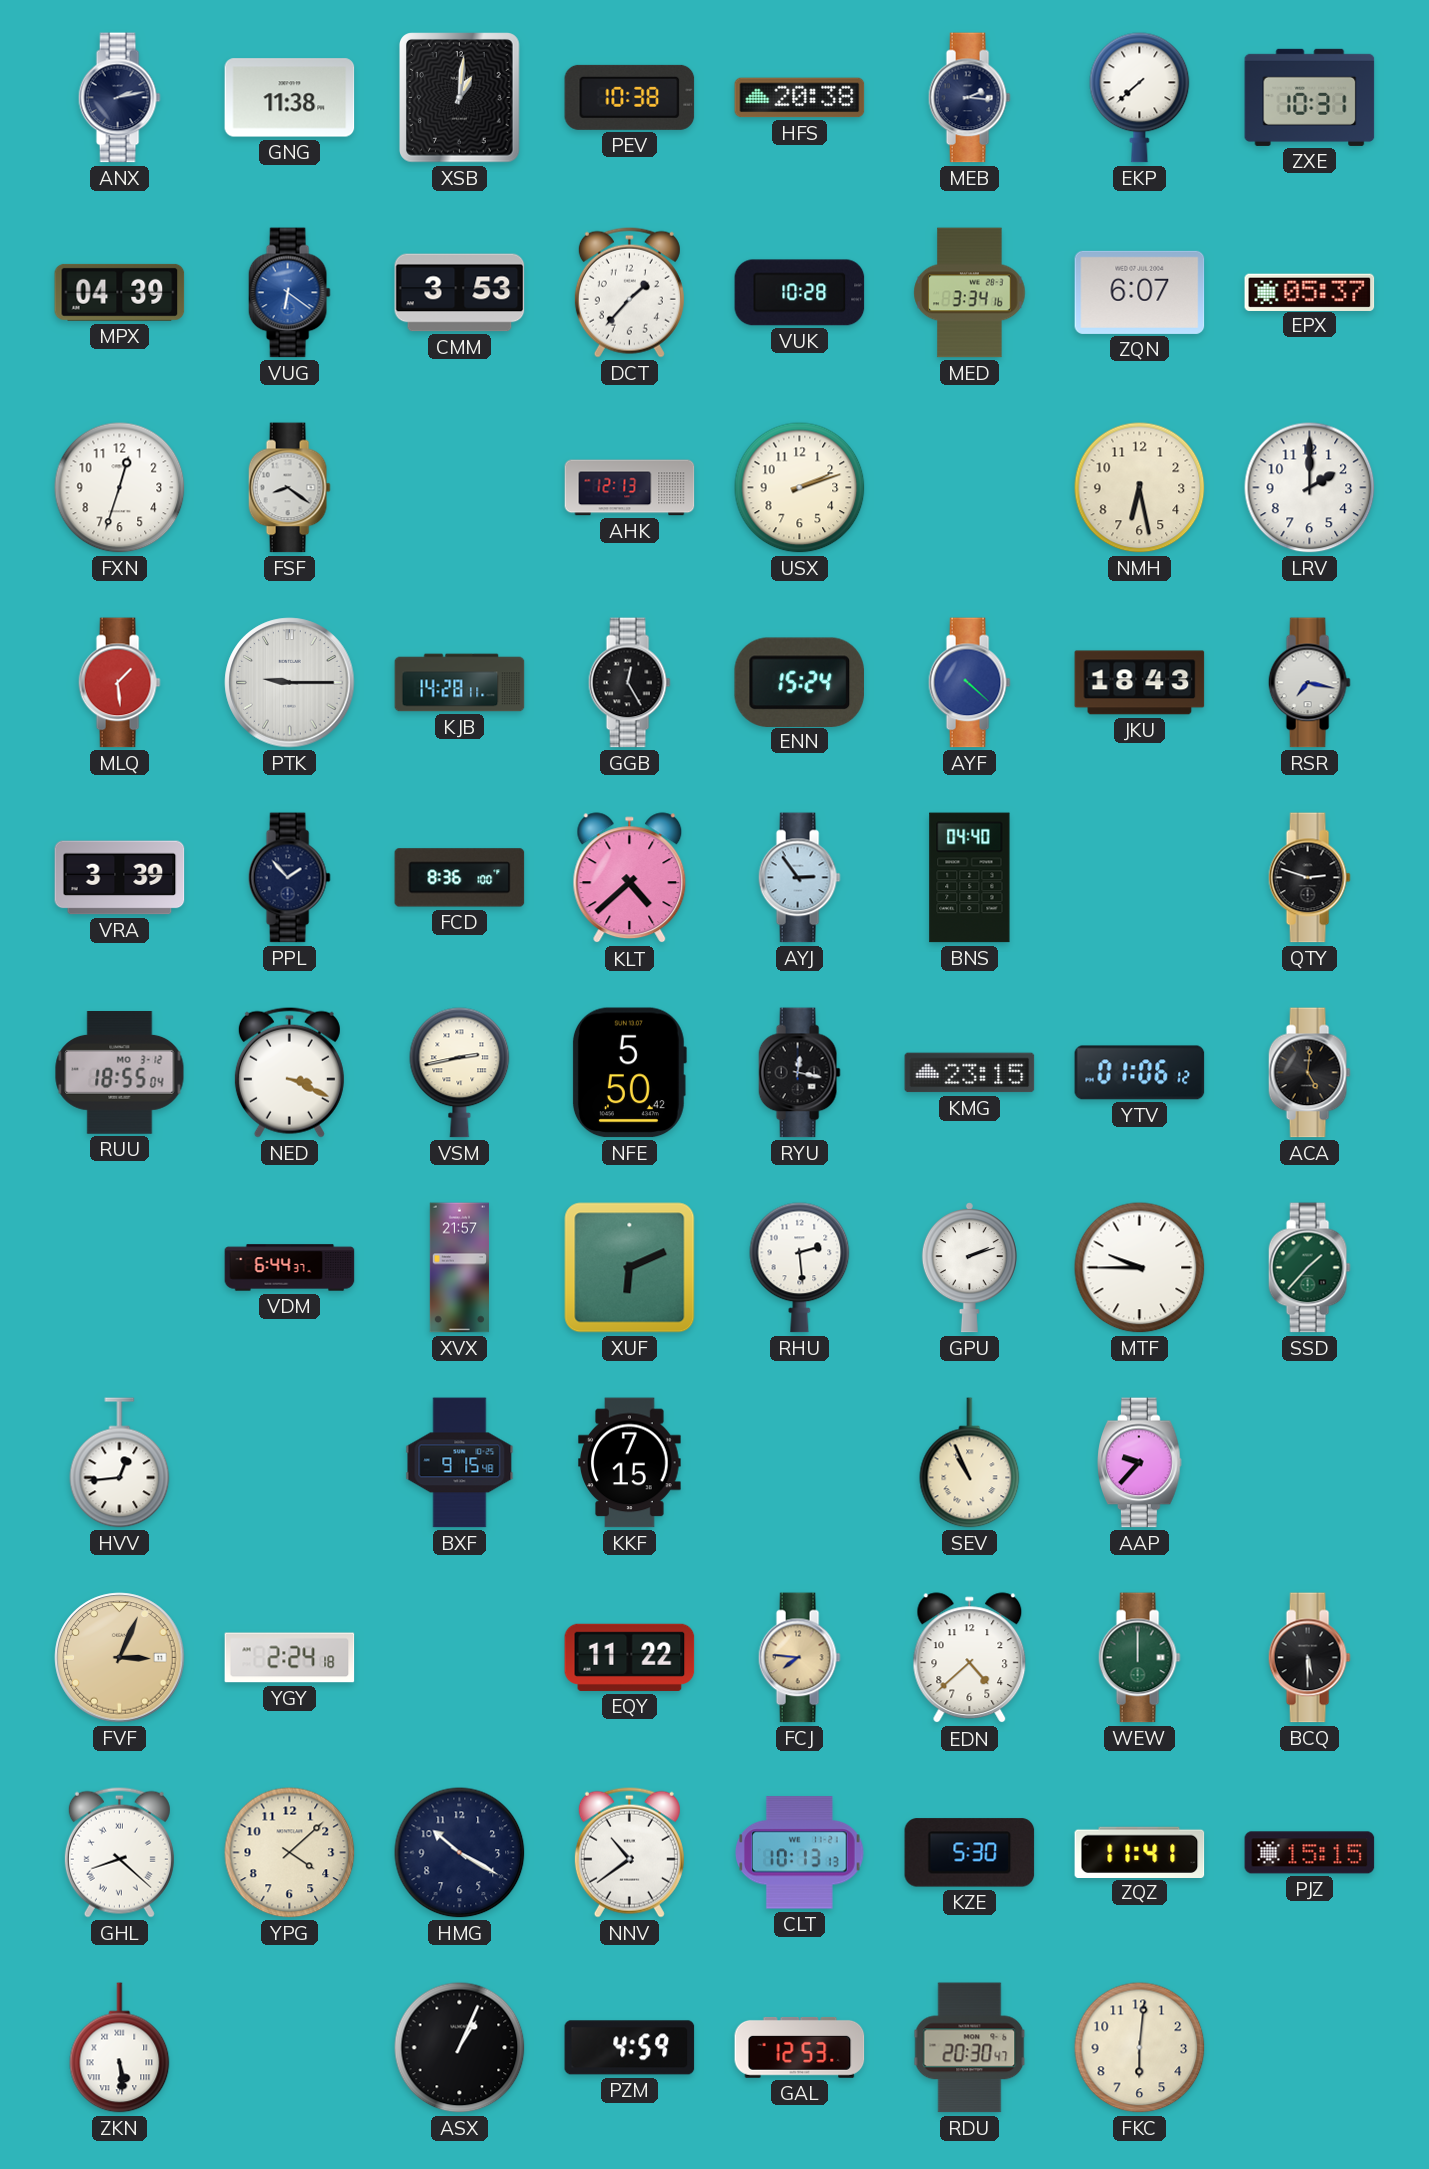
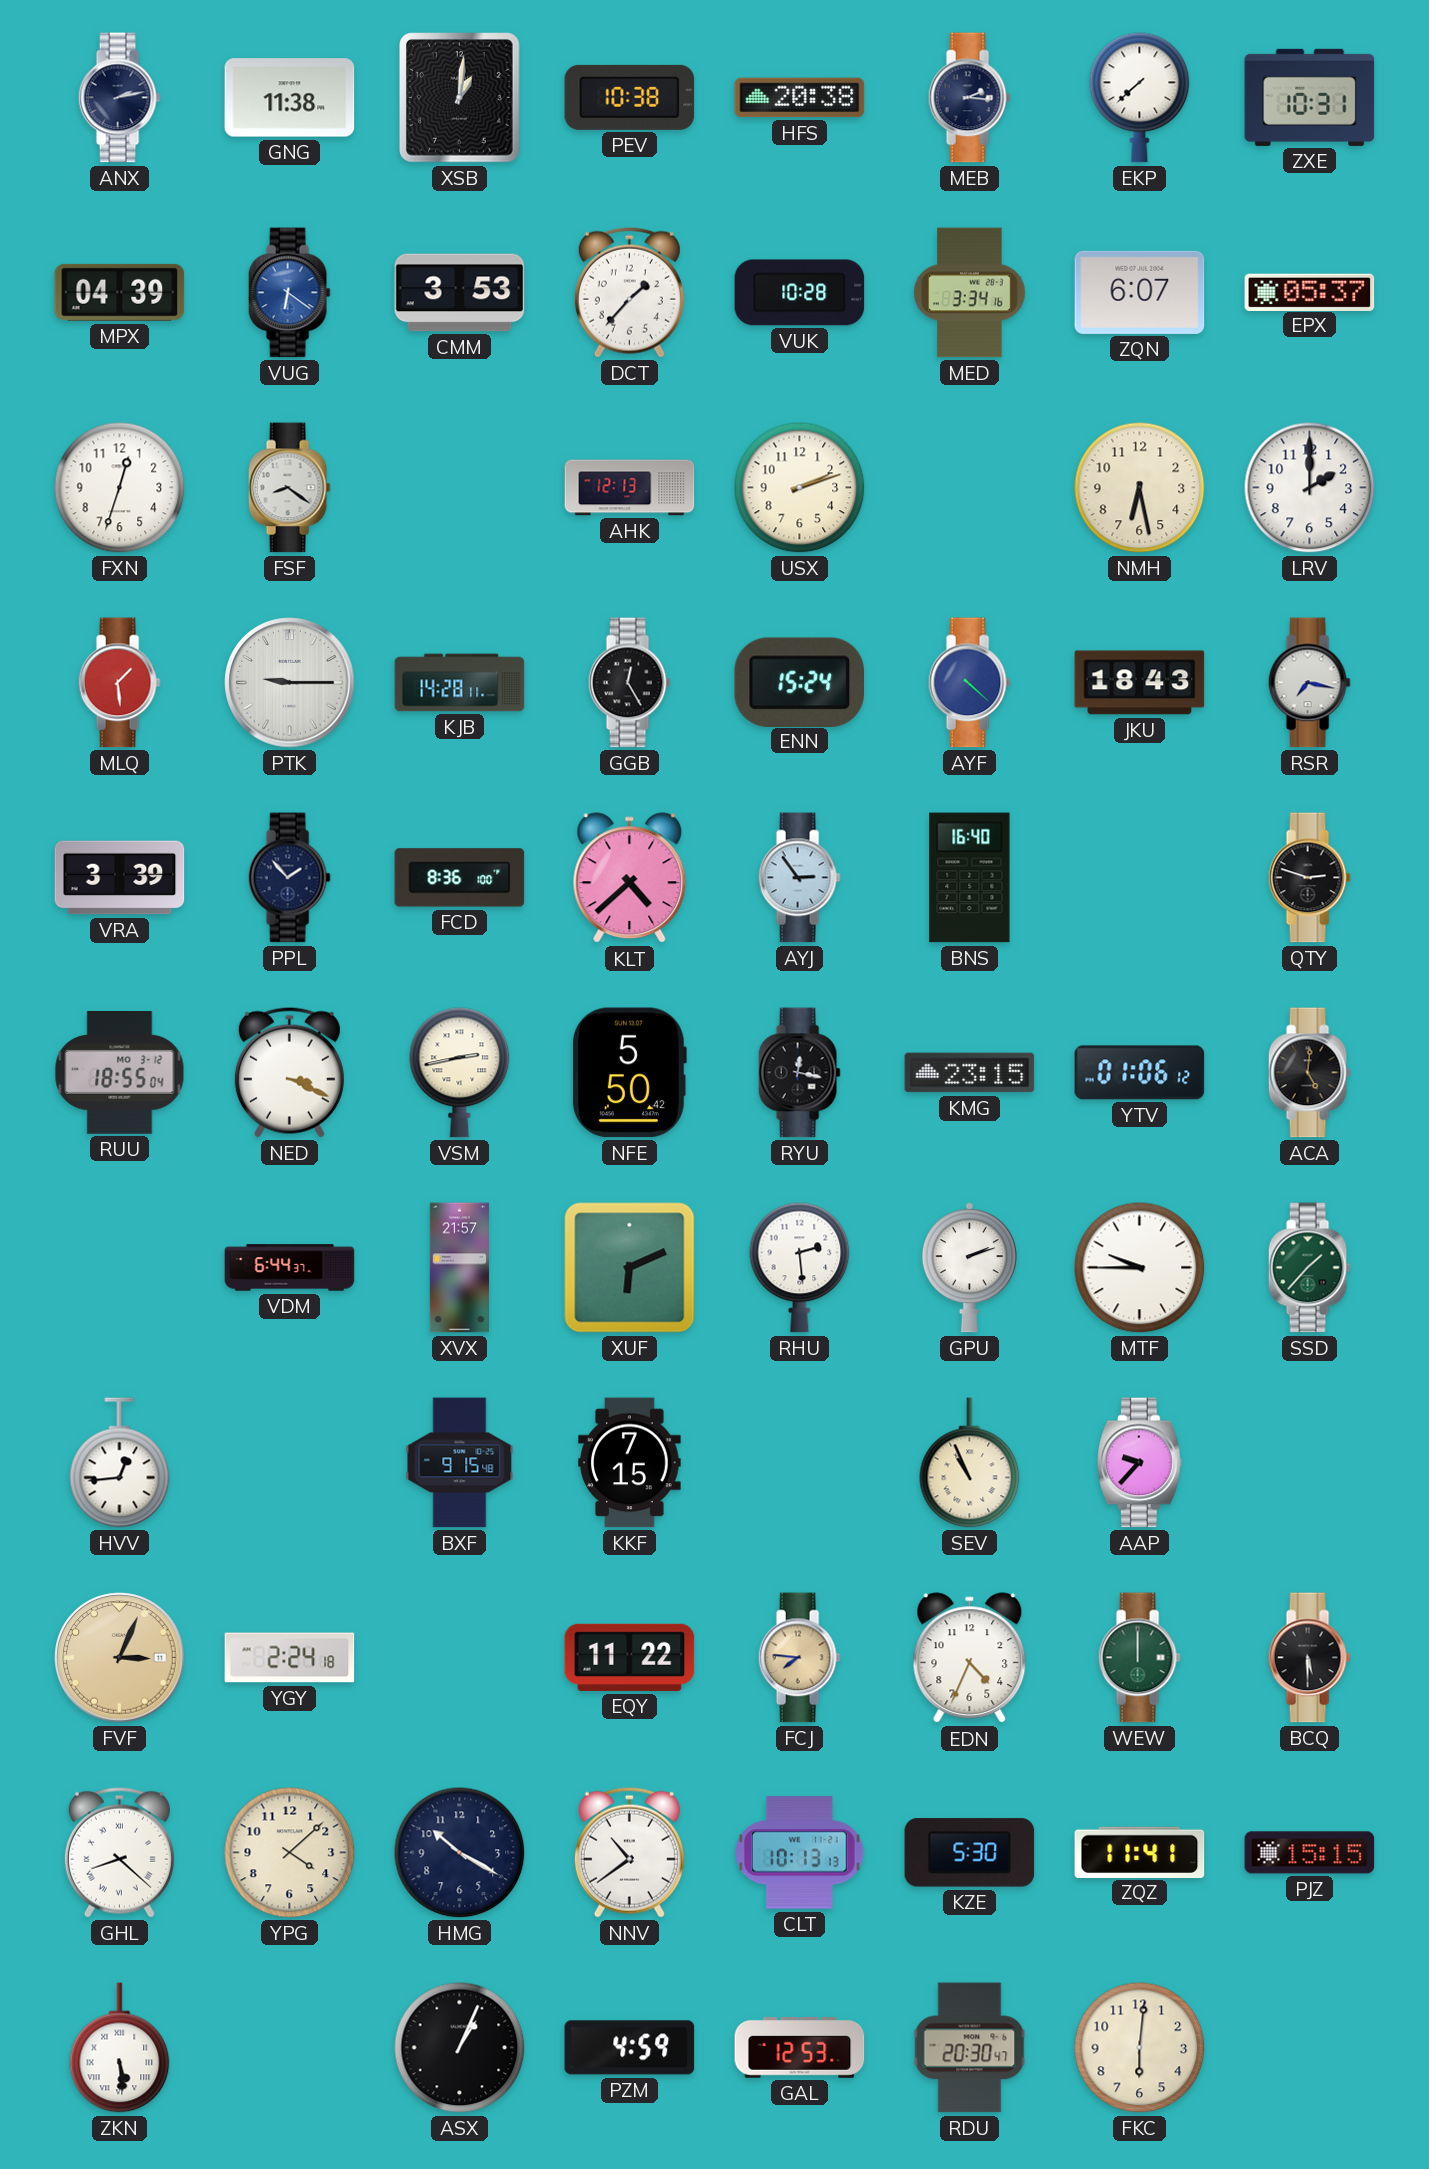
BNS: 04:40 -> 16:40 (970, 878)
EDN: 4:38 -> 4:34 (970, 1658)
